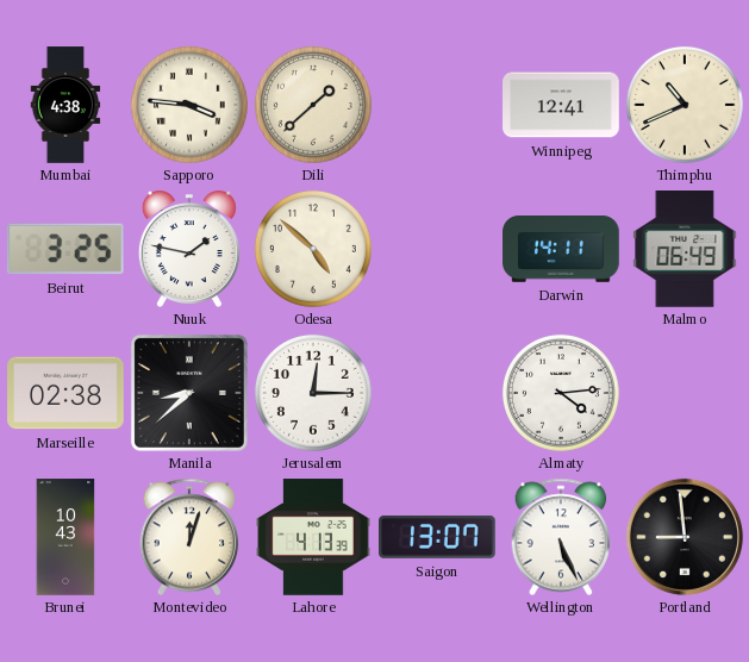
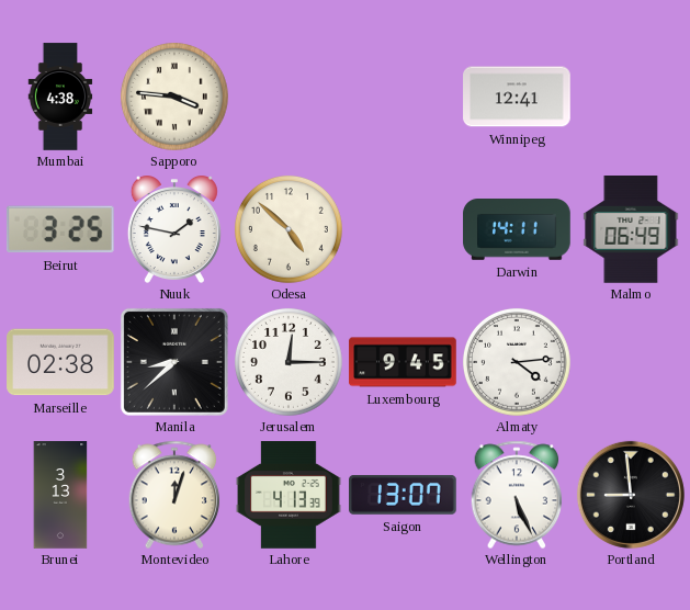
Dili: 1:38 -> none (313, 105)
Thimphu: 10:41 -> none (685, 105)
Luxembourg: none -> 9:45 (403, 362)
Brunei: 10:43 -> 3:13 (60, 495)
